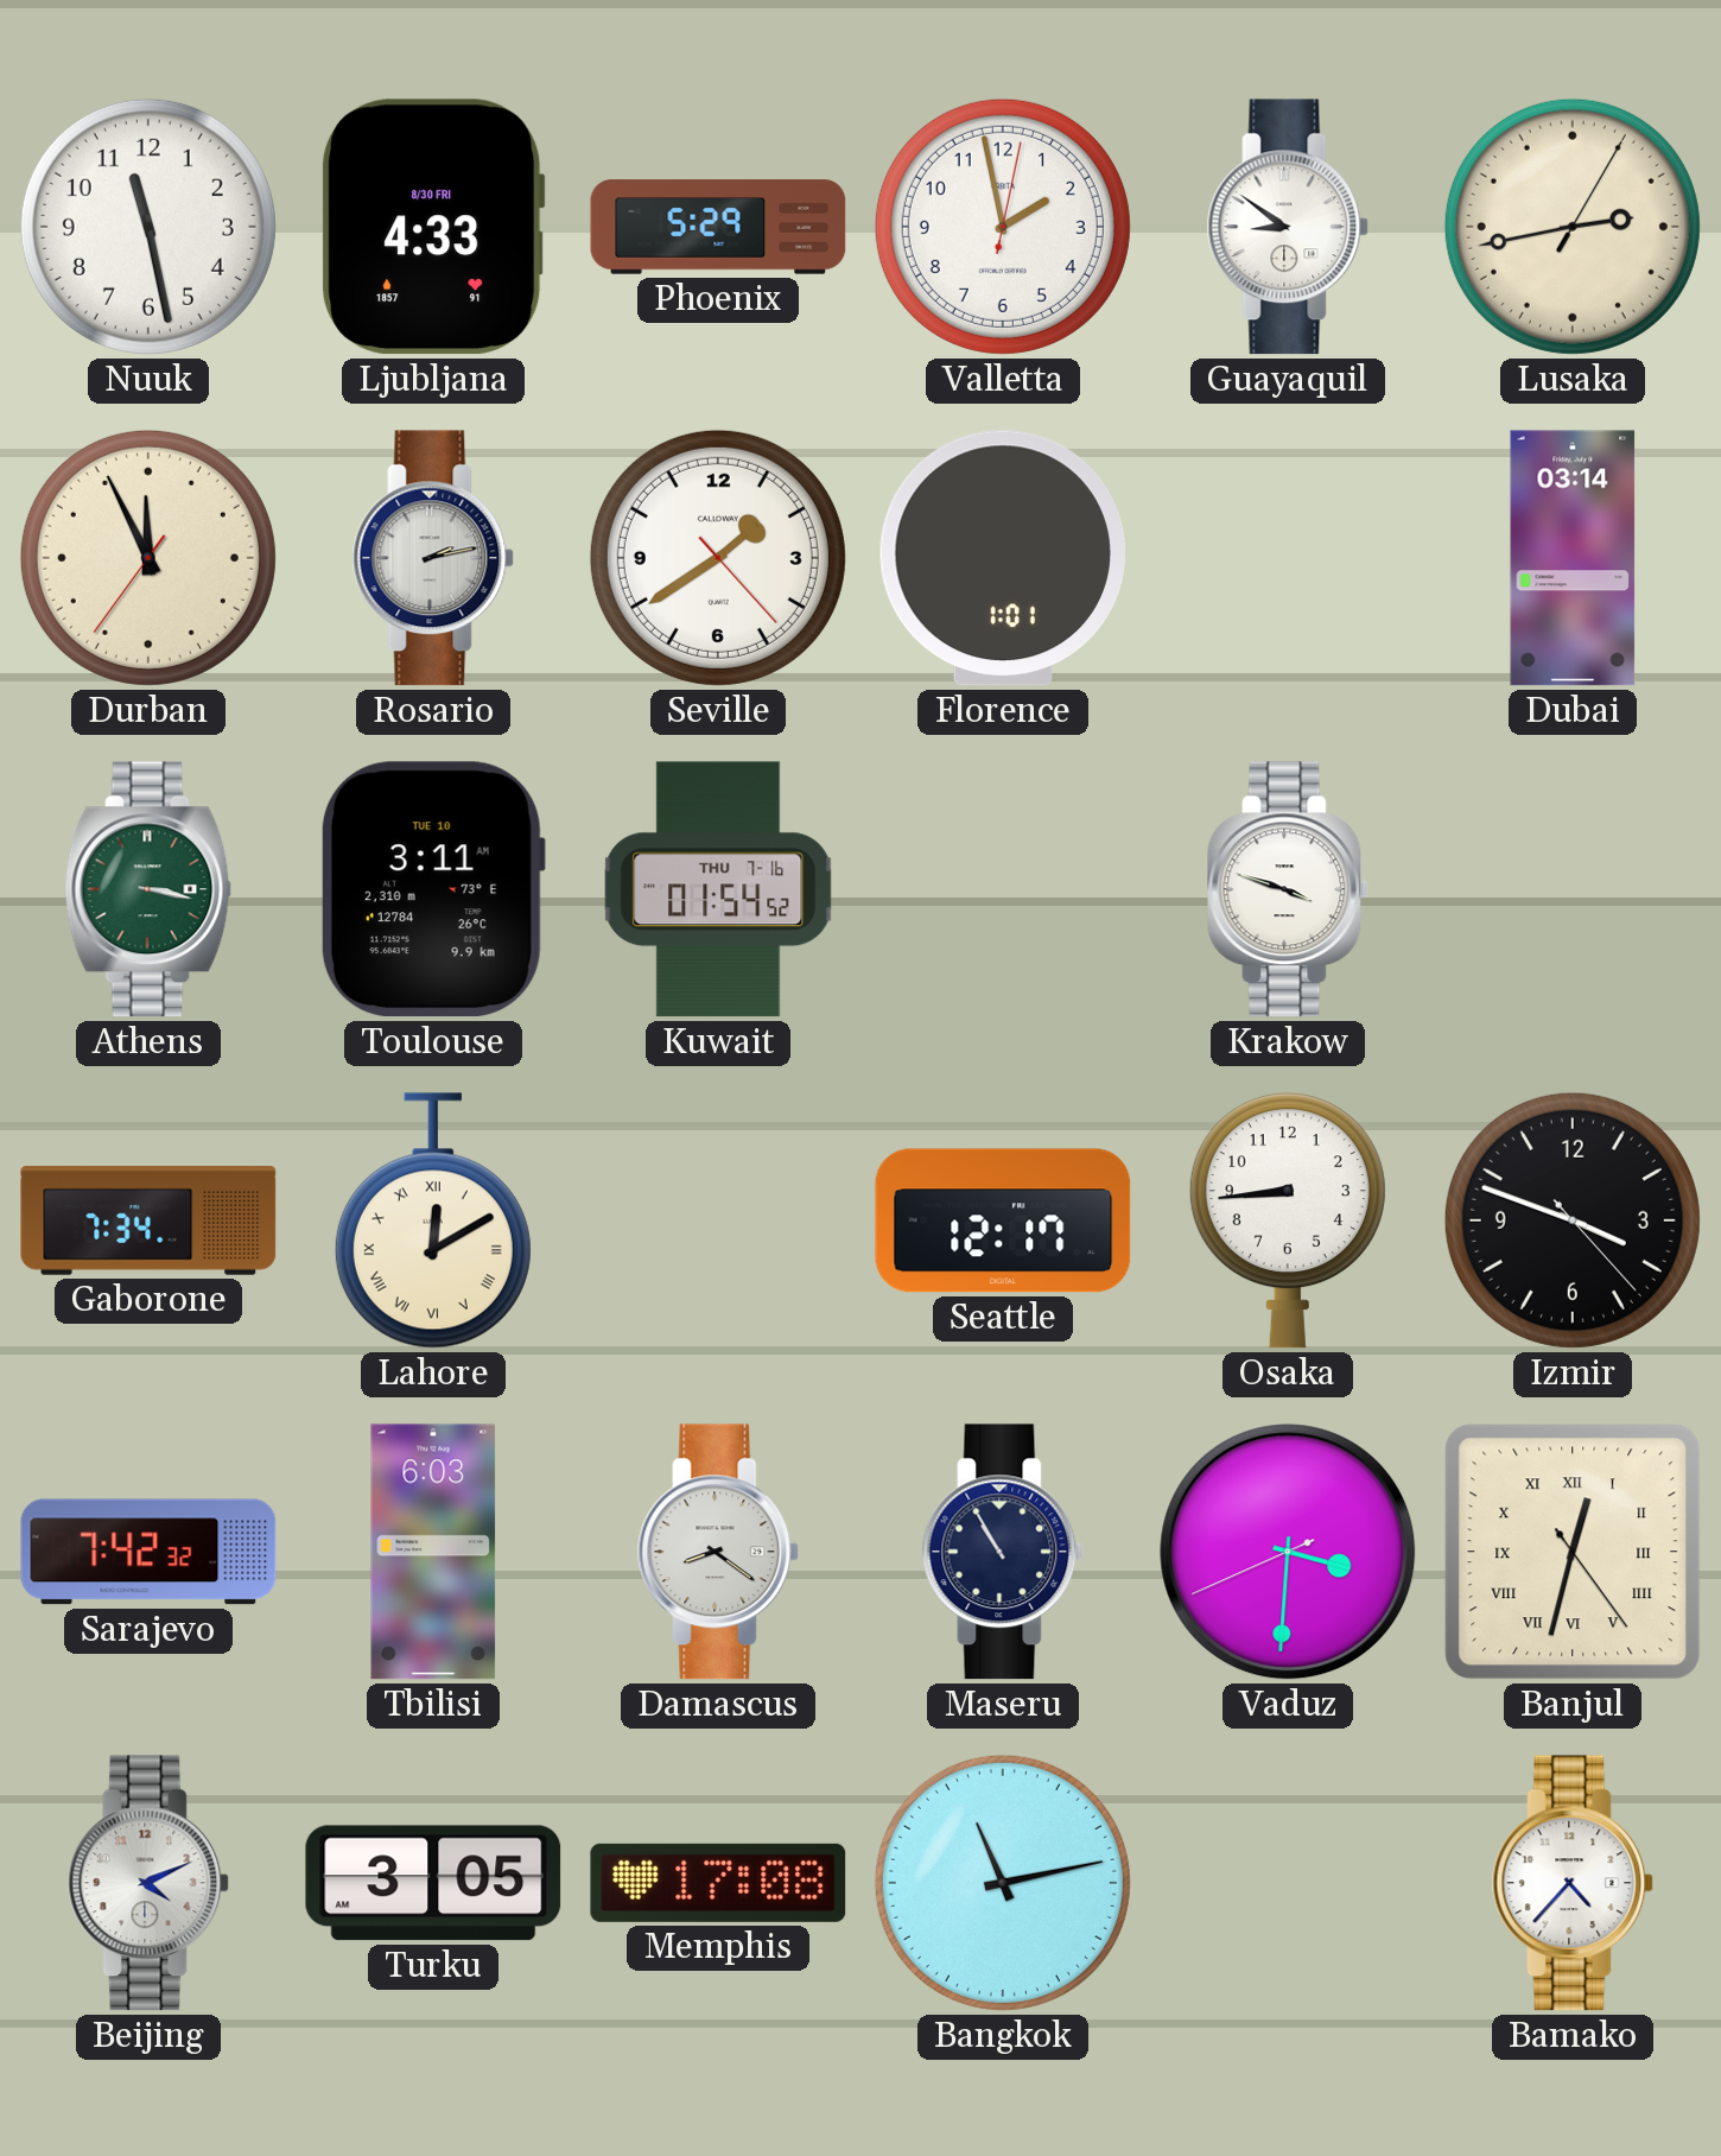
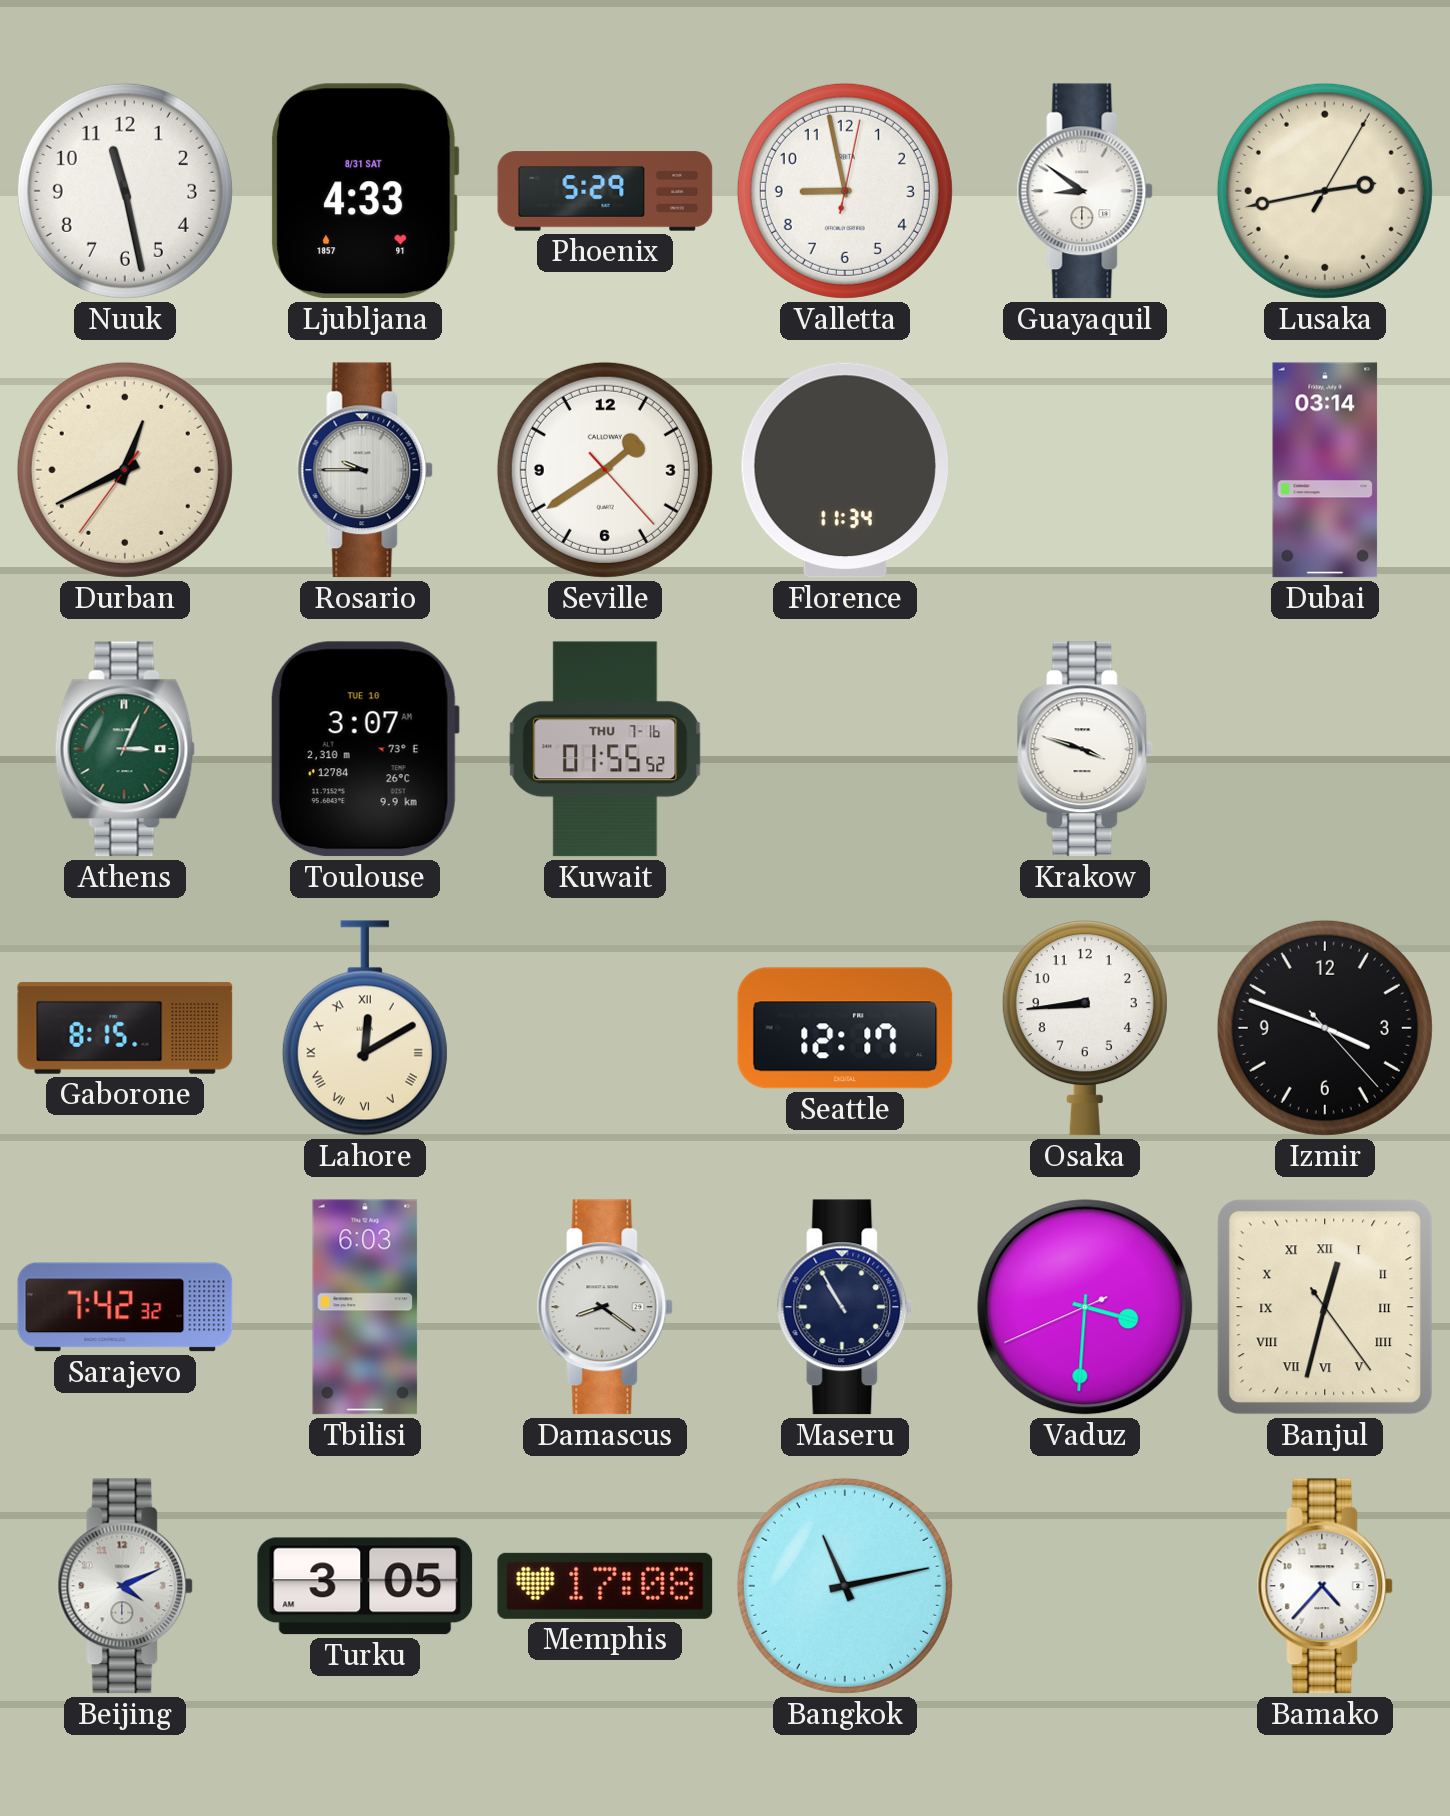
Ljubljana date: 8/30 FRI -> 8/31 SAT (365, 191)
Valletta: 1:58 -> 8:58 (845, 191)
Durban: 11:55 -> 12:40 (125, 470)
Rosario: 2:13 -> 9:45 (365, 470)
Florence: 1:01 -> 11:34 (844, 470)
Athens: 3:17 -> 3:04 (125, 749)
Toulouse: 3:11 -> 3:07 (365, 749)
Kuwait: 01:54 -> 01:55 (605, 749)
Gaborone: 7:34 -> 8:15 (125, 1028)
